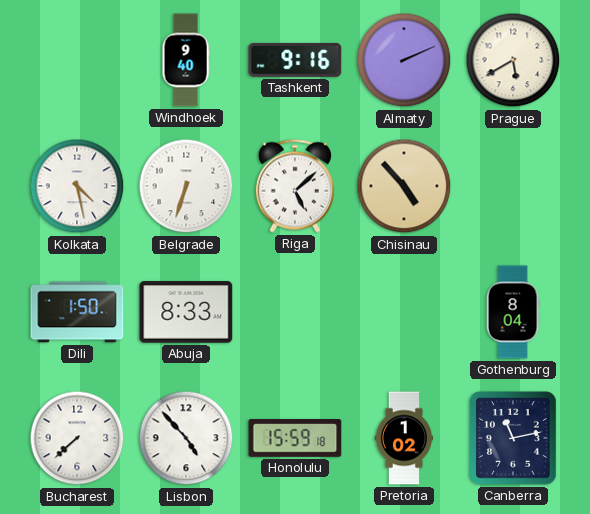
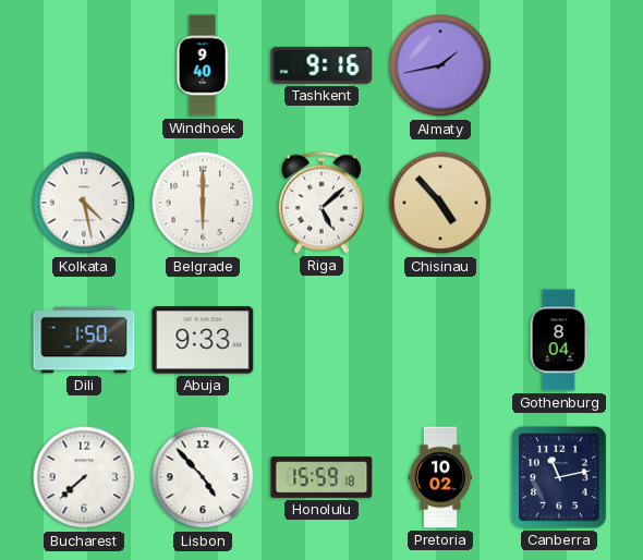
Almaty: 2:11 -> 1:43 (440, 65)
Prague: 5:40 -> none (513, 60)
Belgrade: 6:33 -> 6:00 (203, 203)
Abuja: 8:33 -> 9:33 (203, 340)
Pretoria: 1:02 -> 10:02 (439, 477)
